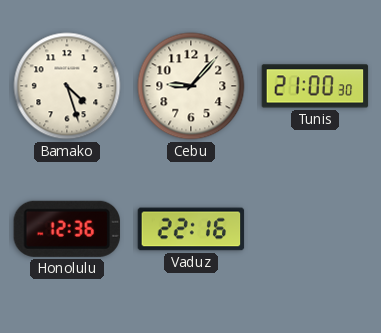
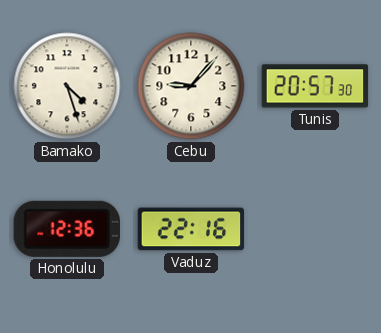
Tunis: 21:00 -> 20:57 (315, 86)
